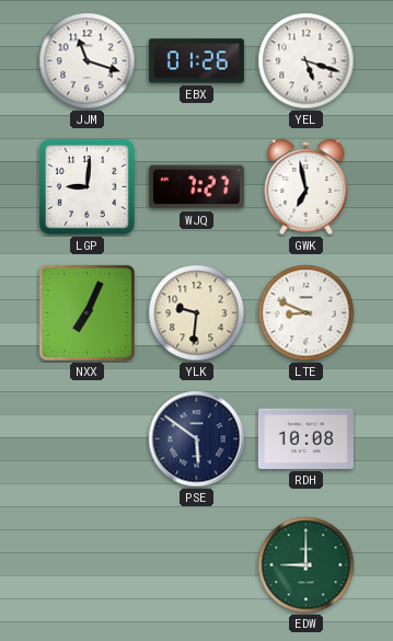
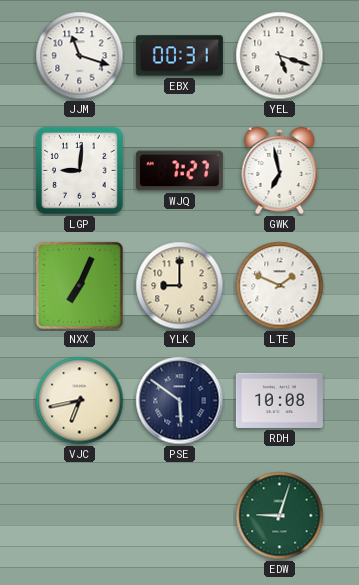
EBX: 01:26 -> 00:31 (179, 56)
YLK: 9:31 -> 9:00 (180, 286)
LTE: 8:49 -> 1:49 (280, 286)
VJC: none -> 6:43 (80, 401)
EDW: 9:00 -> 9:03 (280, 516)
